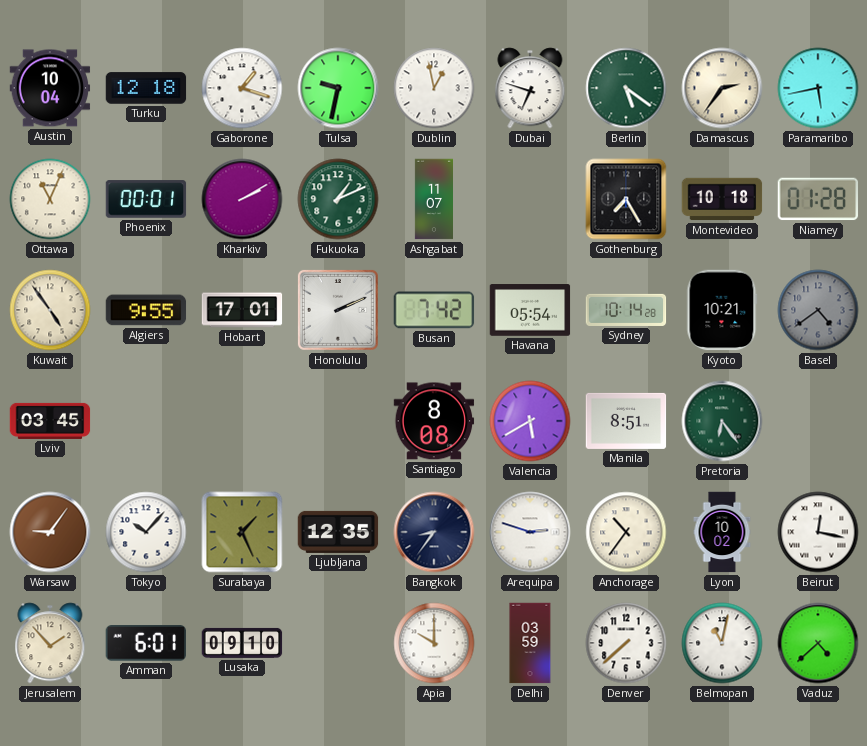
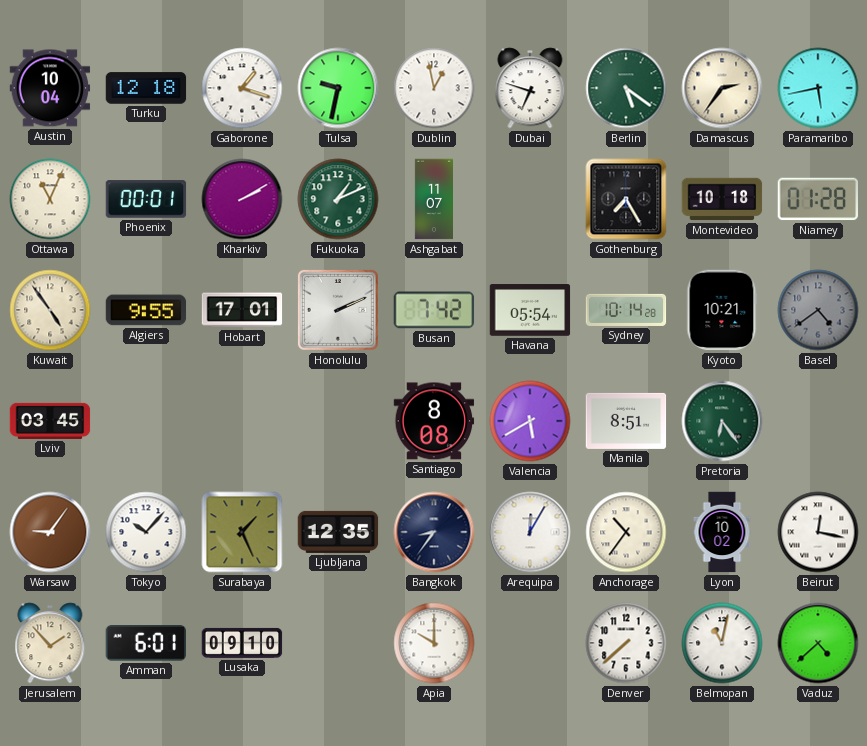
Arequipa: 2:48 -> 12:05 (530, 532)
Delhi: 03:59 -> none (530, 643)
